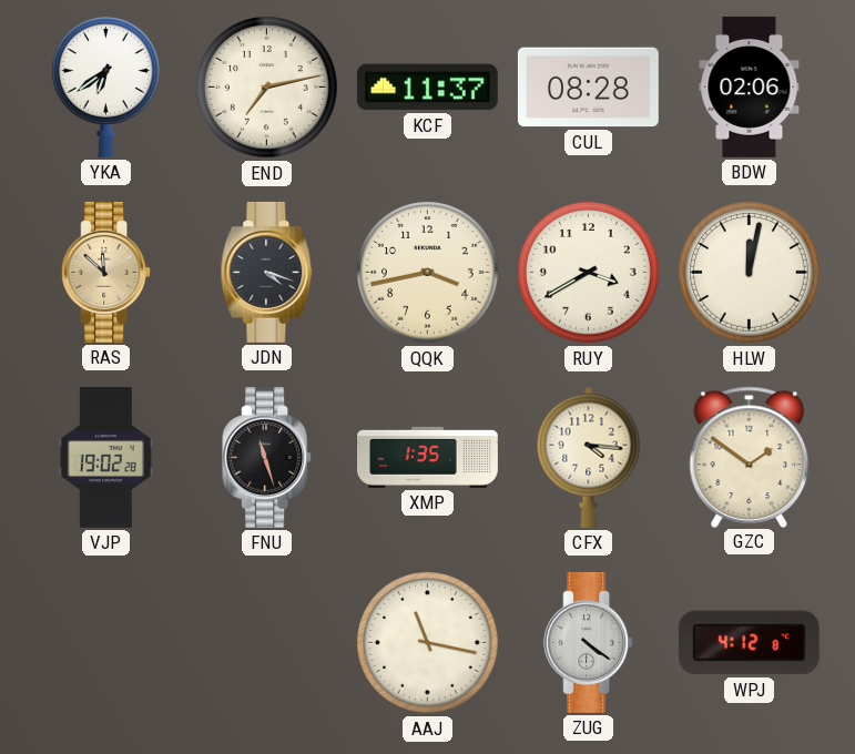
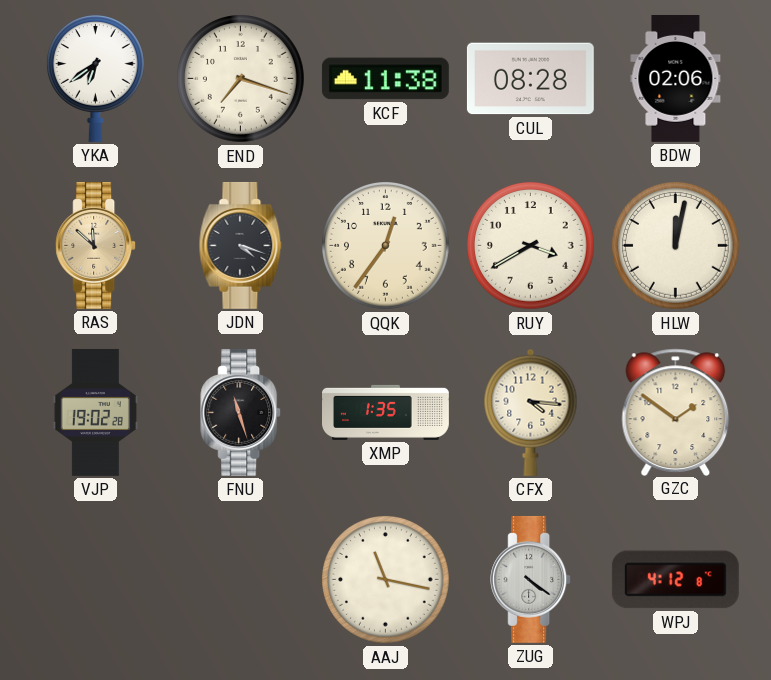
END: 7:13 -> 7:18 (241, 79)
KCF: 11:37 -> 11:38 (385, 79)
QQK: 3:43 -> 12:36 (386, 246)
